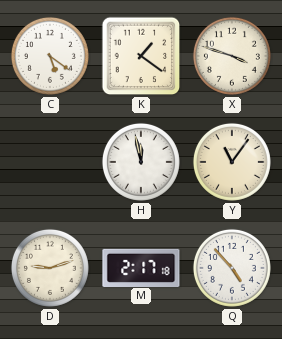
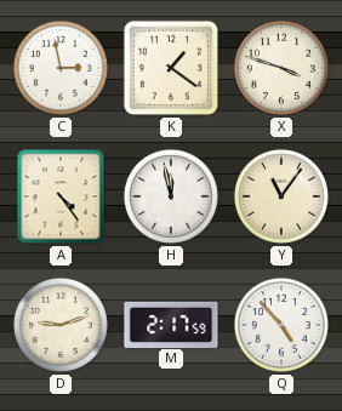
C: 5:21 -> 2:58 (61, 68)
A: none -> 4:24 (61, 196)
M: 2:17:18 -> 2:17:59 (171, 324)
